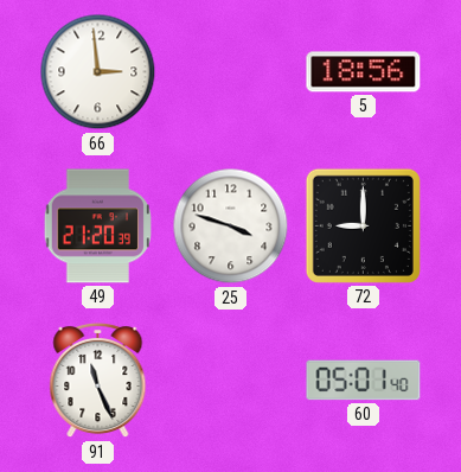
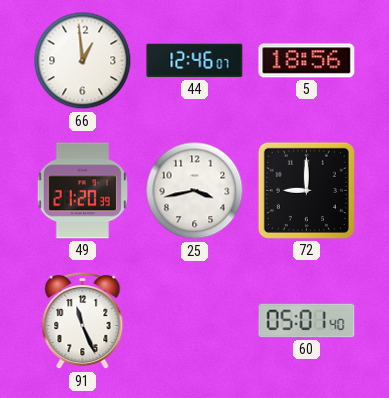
66: 2:59 -> 12:59 (83, 61)
44: none -> 12:46 (195, 61)
25: 3:48 -> 3:43 (195, 191)
